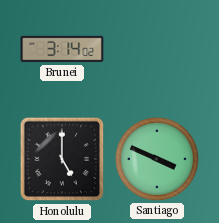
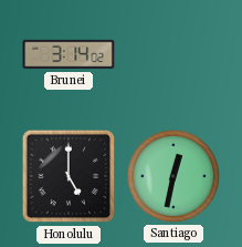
Santiago: 3:49 -> 12:32 (173, 176)
